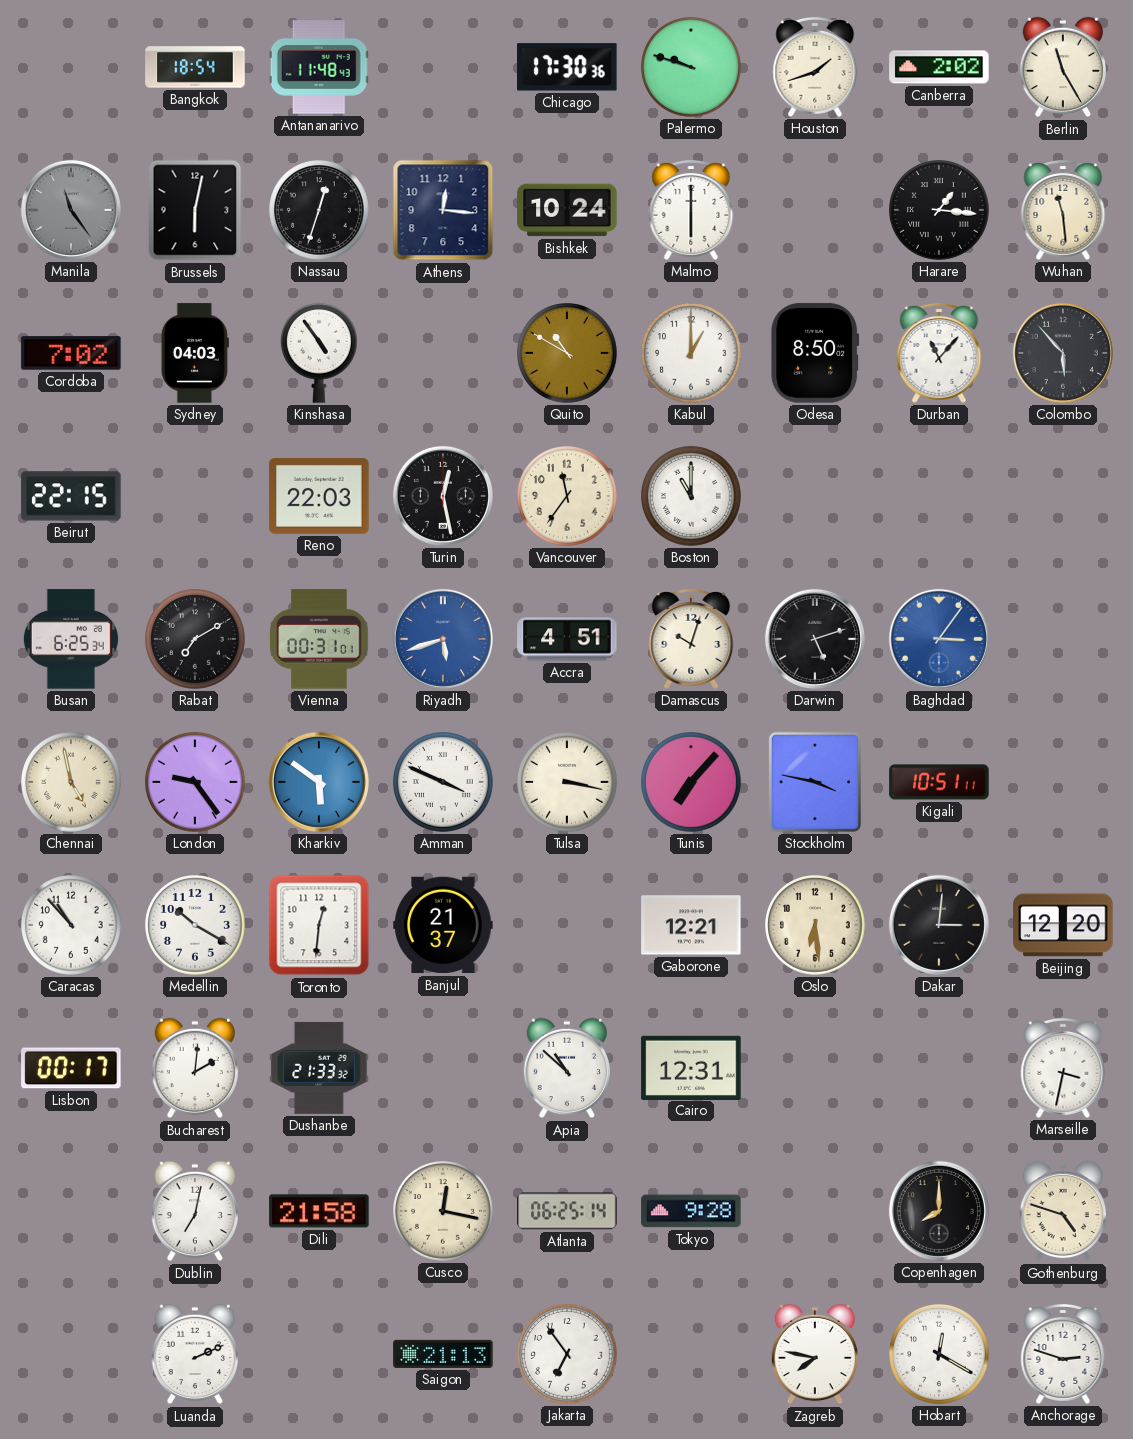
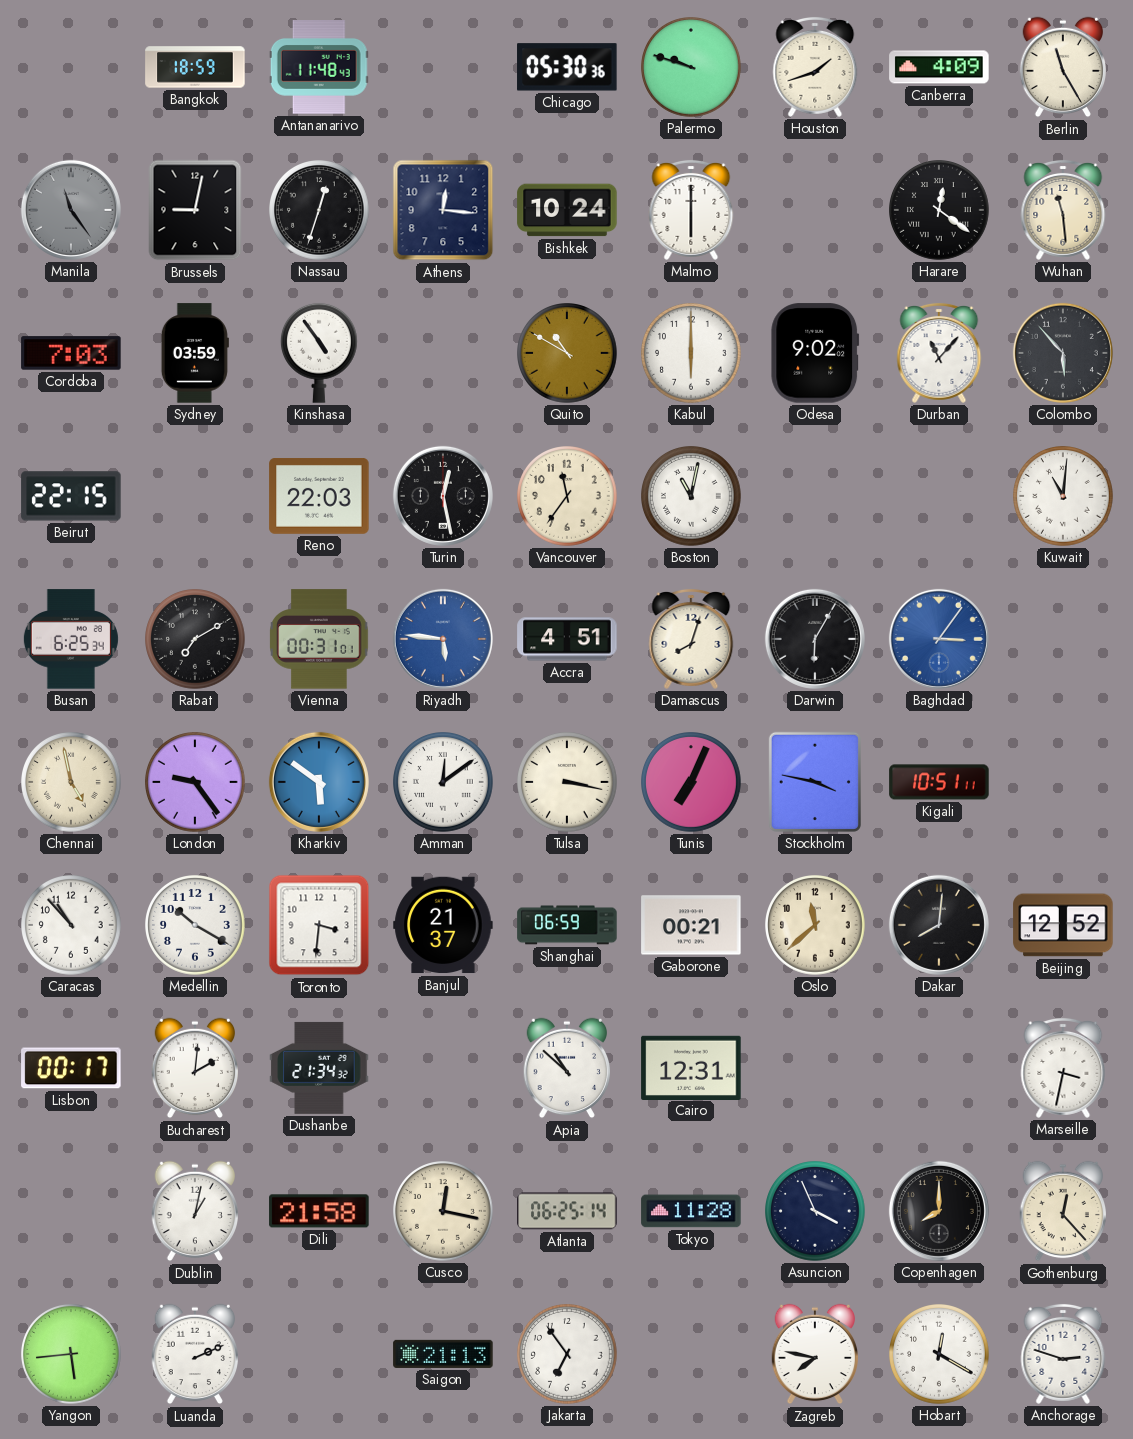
Bangkok: 18:54 -> 18:59 (195, 67)
Chicago: 17:30 -> 05:30 (567, 67)
Canberra: 2:02 -> 4:09 (939, 67)
Brussels: 6:02 -> 9:02 (195, 210)
Harare: 1:16 -> 12:21 (940, 211)
Cordoba: 7:02 -> 7:03 (71, 353)
Sydney: 04:03 -> 03:59 (195, 353)
Kabul: 1:00 -> 6:00 (692, 354)
Odesa: 8:50 -> 9:02 (815, 353)
Boston: 11:00 -> 11:02 (692, 497)
Kuwait: none -> 11:01 (1064, 497)
Riyadh: 5:42 -> 5:46 (443, 639)
Damascus: 10:03 -> 8:03 (691, 639)
Darwin: 5:12 -> 6:05 (815, 639)
Amman: 3:49 -> 12:09 (444, 783)
Tunis: 7:07 -> 7:04 (692, 783)
Toronto: 12:31 -> 3:31 (319, 925)
Shanghai: none -> 06:59 (567, 925)
Gaborone: 12:21 -> 00:21 (691, 925)
Oslo: 6:29 -> 11:38 (816, 926)
Dakar: 3:01 -> 8:01 (939, 925)
Beijing: 12:20 -> 12:52 (1063, 925)
Dushanbe: 21:33 -> 21:34 (319, 1068)
Dublin: 7:02 -> 1:02 (194, 1211)
Tokyo: 9:28 -> 11:28 (691, 1211)
Asuncion: none -> 3:56 (816, 1212)
Gothenburg: 4:48 -> 12:23 (1062, 1211)
Yangon: none -> 5:44 (72, 1355)
